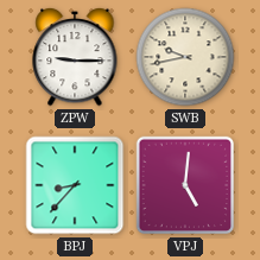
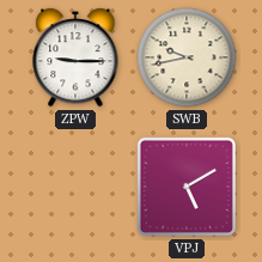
BPJ: 8:37 -> none (75, 185)
VPJ: 5:01 -> 5:10 (187, 187)
